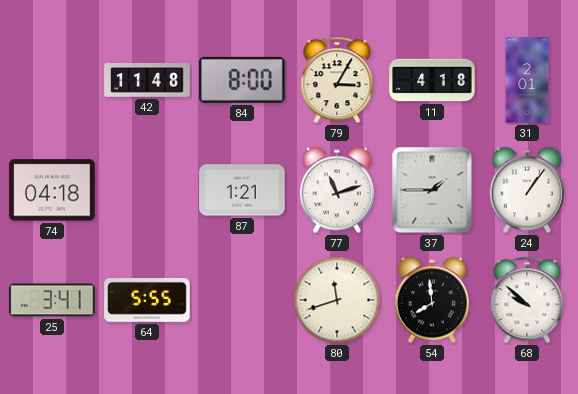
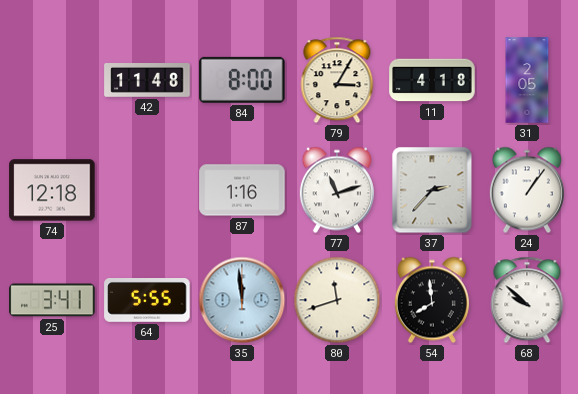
31: 2:01 -> 2:05 (527, 80)
74: 04:18 -> 12:18 (52, 190)
87: 1:21 -> 1:16 (242, 190)
37: 1:45 -> 2:37 (432, 190)
35: none -> 11:59 (242, 300)
